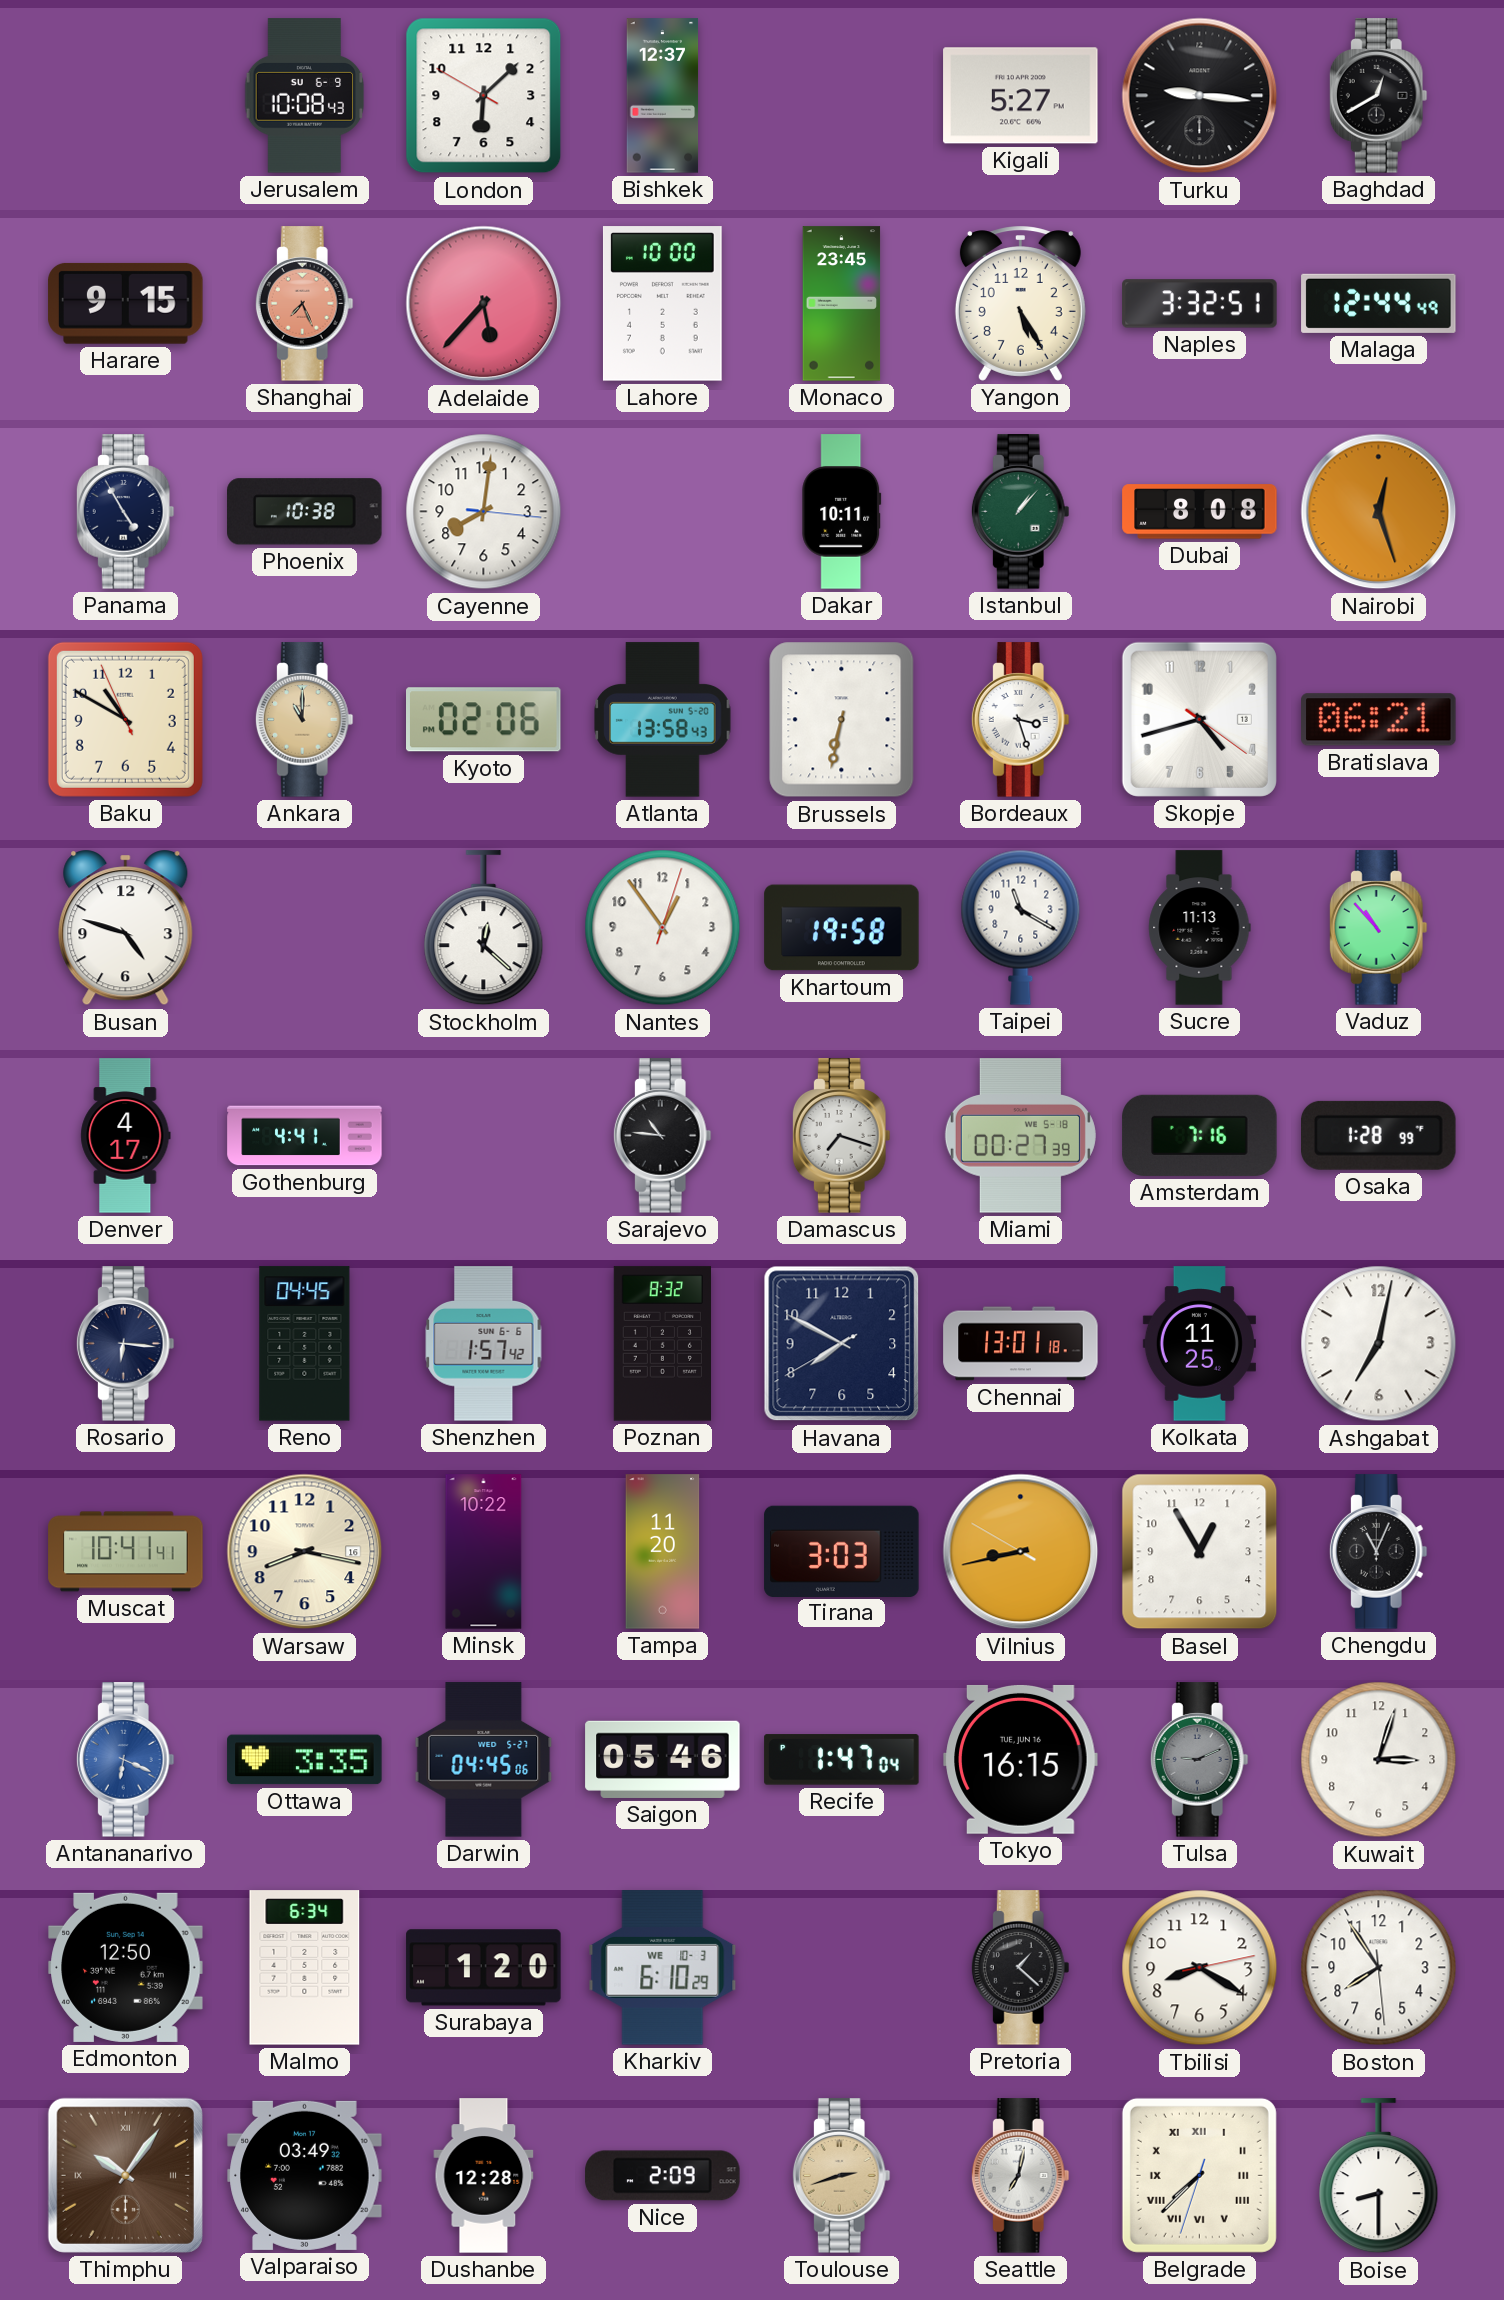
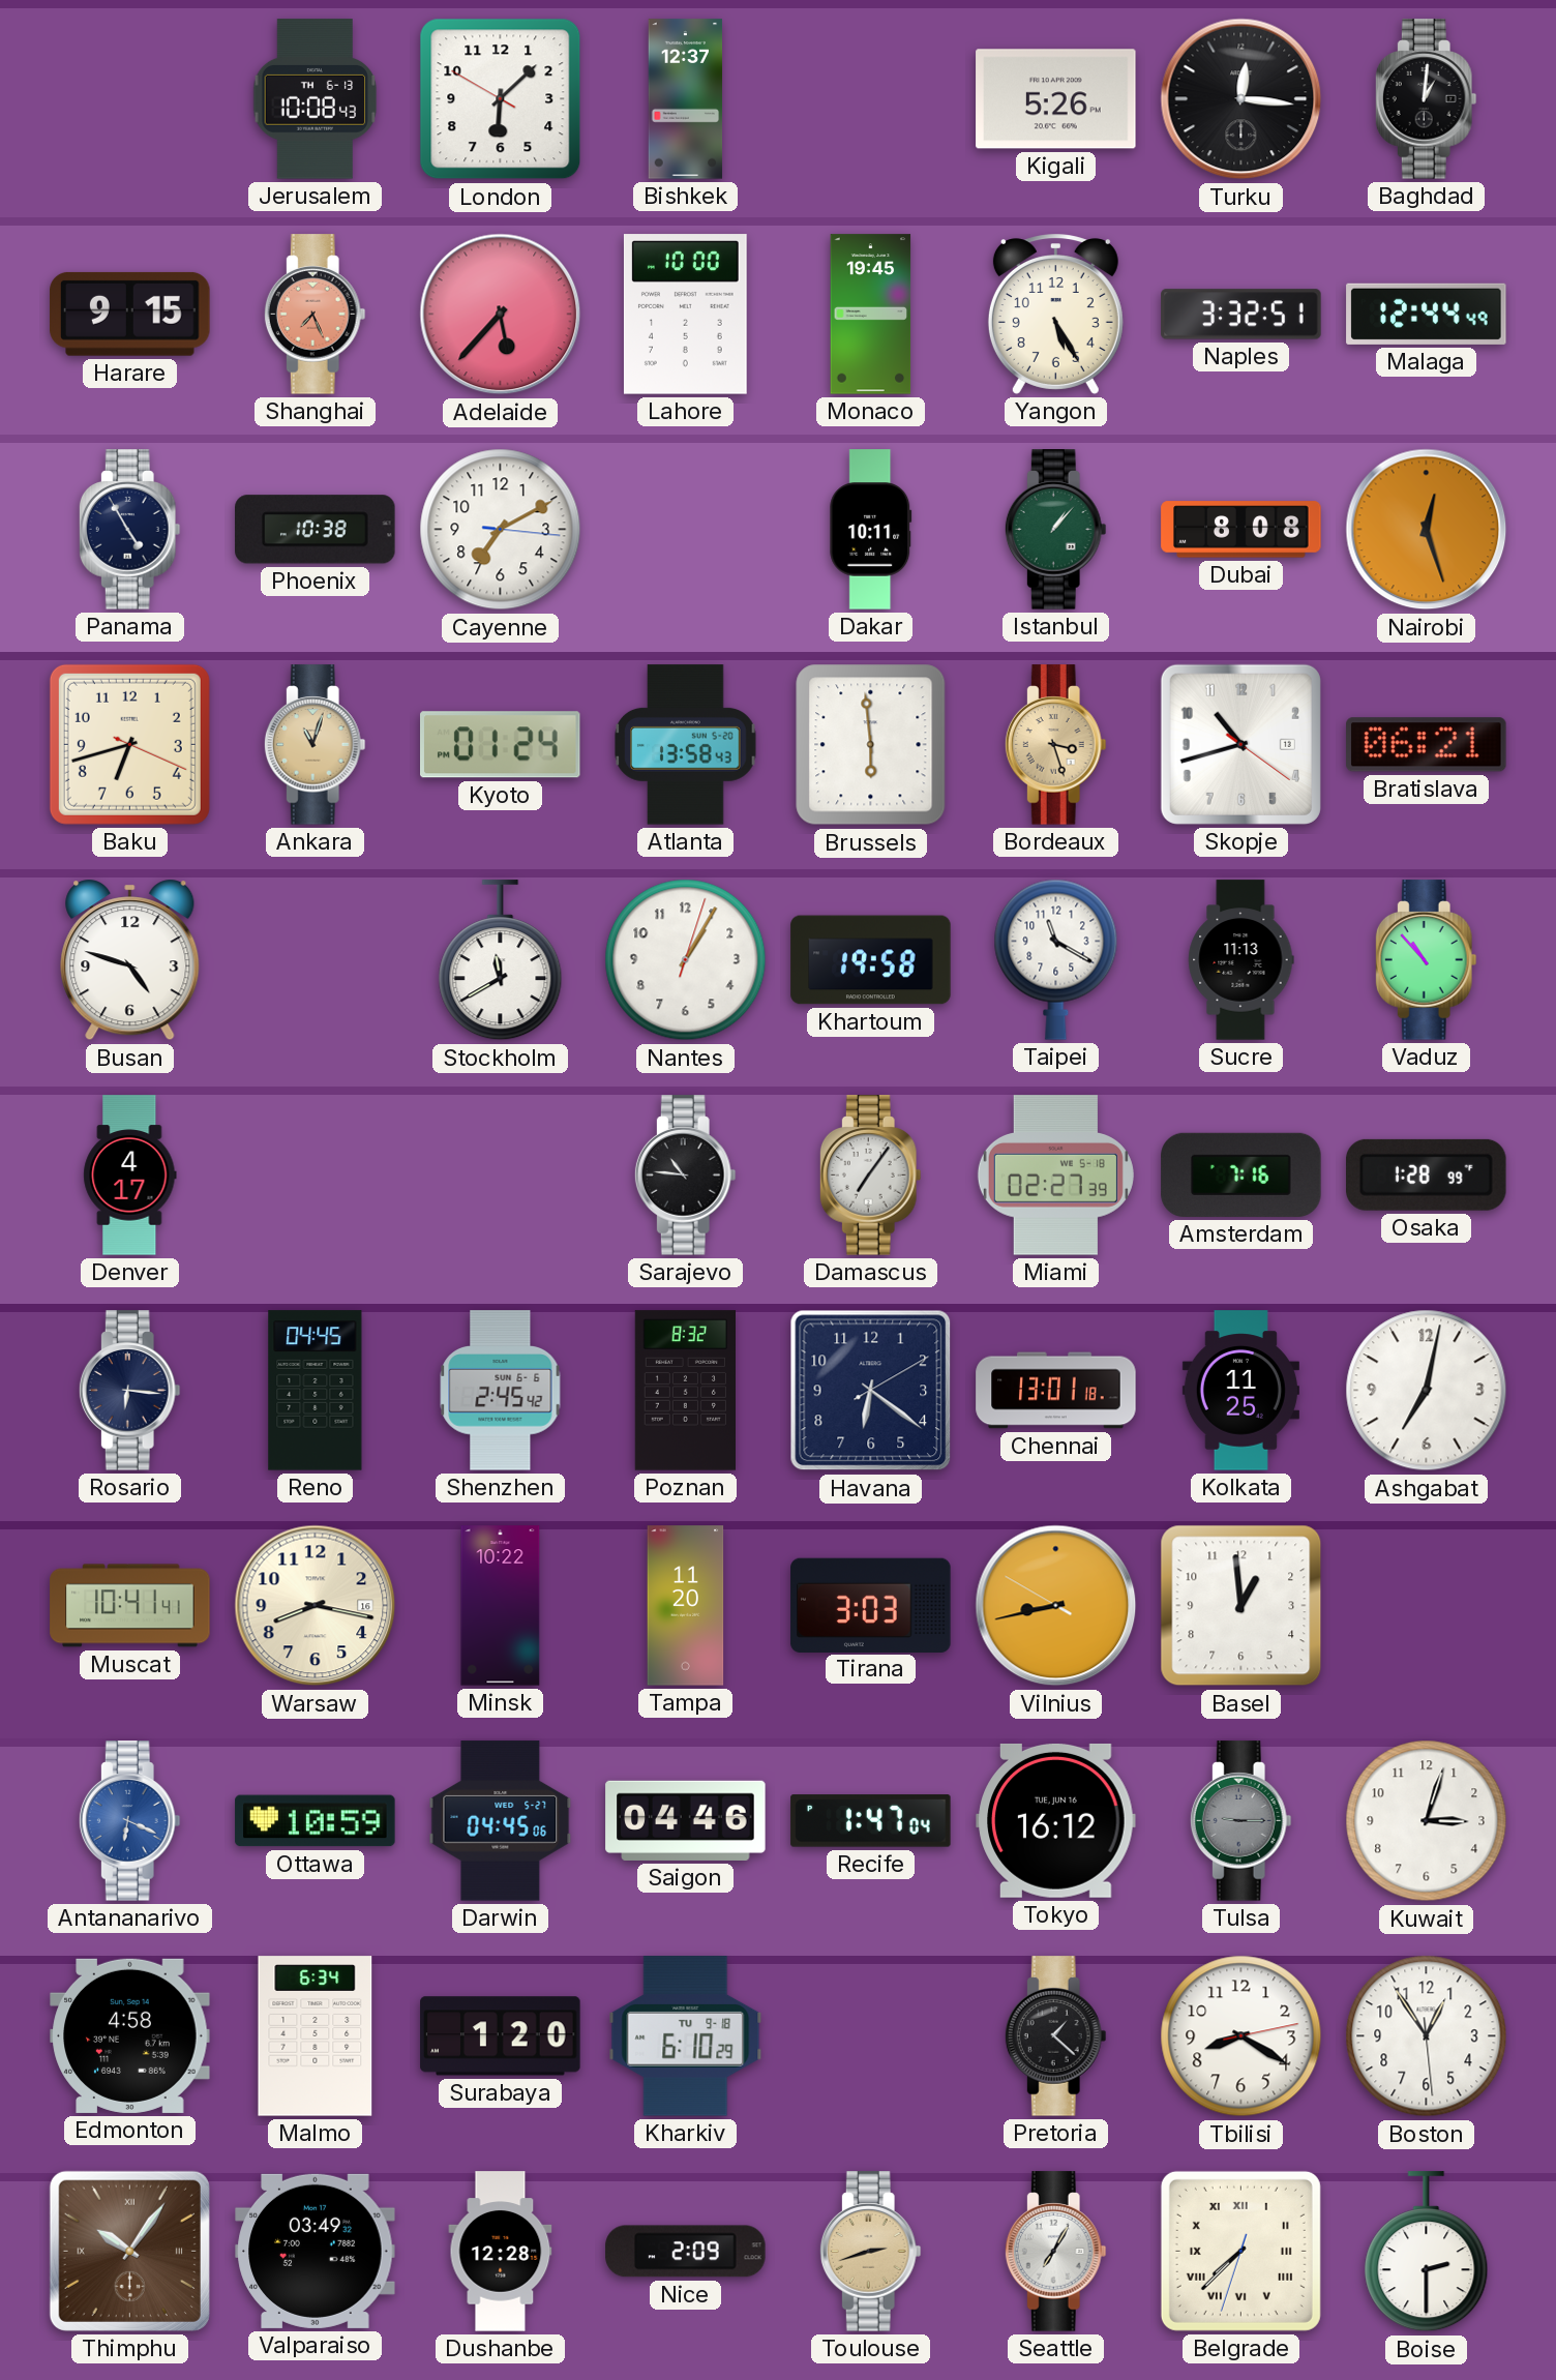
Jerusalem date: SU 6-9 -> TH 6-13 (316, 99)
Kigali: 5:27 -> 5:26 (1056, 99)
Turku: 9:16 -> 12:16 (1241, 99)
Baghdad: 12:40 -> 1:01 (1426, 99)
Monaco: 23:45 -> 19:45 (871, 315)
Cayenne: 8:01 -> 7:10 (501, 530)
Baku: 10:49 -> 6:42 (129, 744)
Ankara: 11:00 -> 11:03 (315, 745)
Kyoto: 02:06 -> 01:24 (501, 745)
Brussels: 6:32 -> 5:59 (871, 745)
Bordeaux dial: white -> champagne (1055, 745)
Skopje: 4:42 -> 10:42 (1240, 744)
Stockholm: 12:22 -> 11:40 (501, 960)
Nantes: 12:54 -> 1:05 (686, 960)
Gothenburg: 4:41 -> none (305, 1136)
Damascus: 7:18 -> 7:06 (870, 1176)
Miami: 00:27 -> 02:27 (1055, 1176)
Shenzhen: 1:57 -> 2:45 (501, 1391)
Havana: 7:49 -> 6:21 (871, 1391)
Basel: 12:55 -> 12:59 (1241, 1606)
Chengdu: 11:04 -> none (1378, 1552)
Ottawa: 3:35 -> 10:59 (316, 1821)
Saigon: 05:46 -> 04:46 (686, 1820)
Tokyo: 16:15 -> 16:12 (1056, 1820)
Tulsa: 9:11 -> 9:15 (1240, 1821)
Edmonton: 12:50 -> 4:58 (130, 2035)
Kharkiv date: WE 10-3 -> TU 9-18 (686, 2036)
Boston: 7:54 -> 12:54 (1427, 2036)
Seattle: 7:02 -> 7:05 (1055, 2252)
Boise: 8:30 -> 2:30 (1427, 2252)
